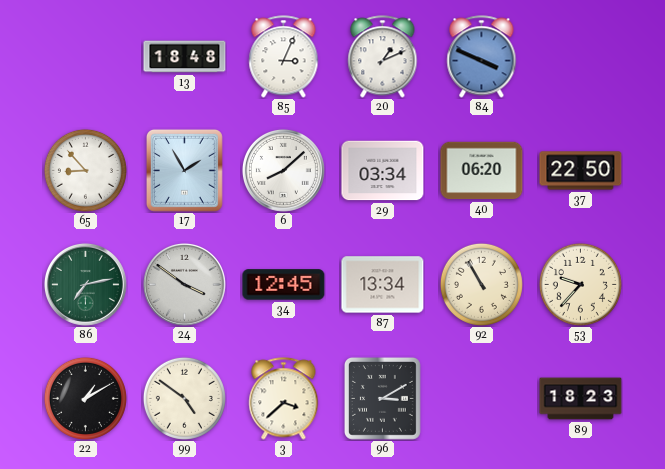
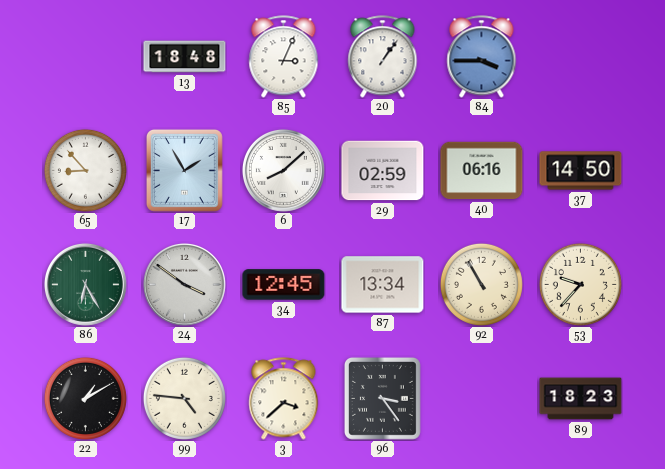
20: 1:11 -> 1:06 (383, 57)
84: 3:49 -> 3:45 (482, 57)
29: 03:34 -> 02:59 (383, 171)
40: 06:20 -> 06:16 (482, 171)
37: 22:50 -> 14:50 (581, 171)
86: 7:13 -> 6:25 (85, 284)
99: 4:51 -> 4:46 (184, 398)
96: 3:10 -> 3:24 (382, 398)
